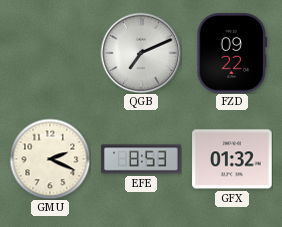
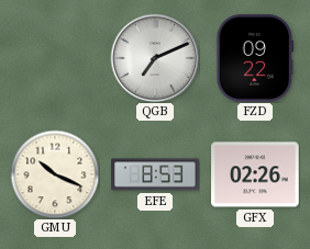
GMU: 2:19 -> 10:19 (55, 174)
GFX: 01:32 -> 02:26 (255, 174)
